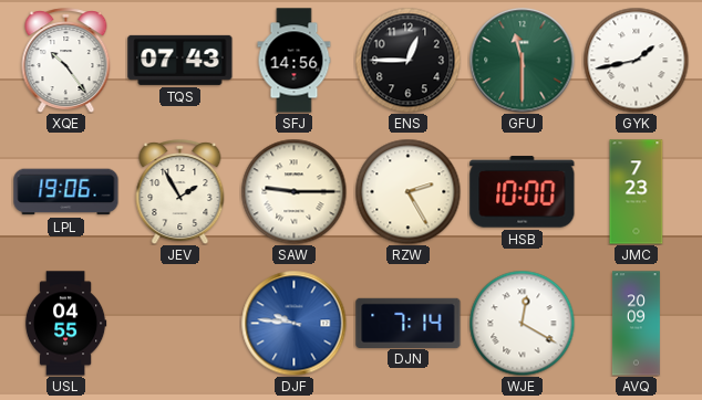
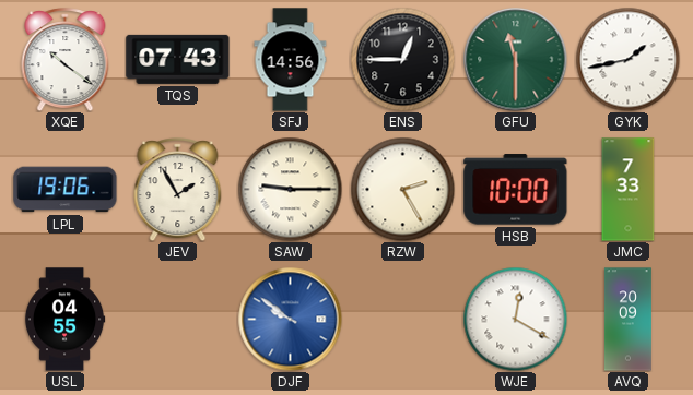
XQE: 10:24 -> 10:21 (66, 60)
JMC: 7:23 -> 7:33 (629, 190)
DJF: 9:46 -> 9:51 (290, 319)
DJN: 7:14 -> none (409, 323)
